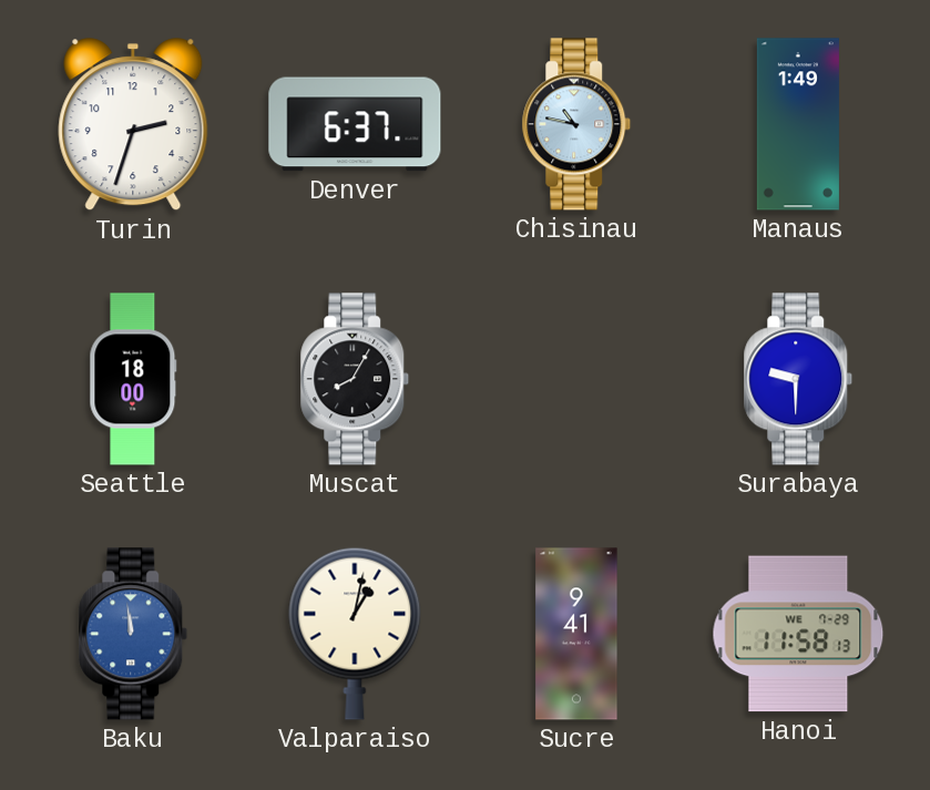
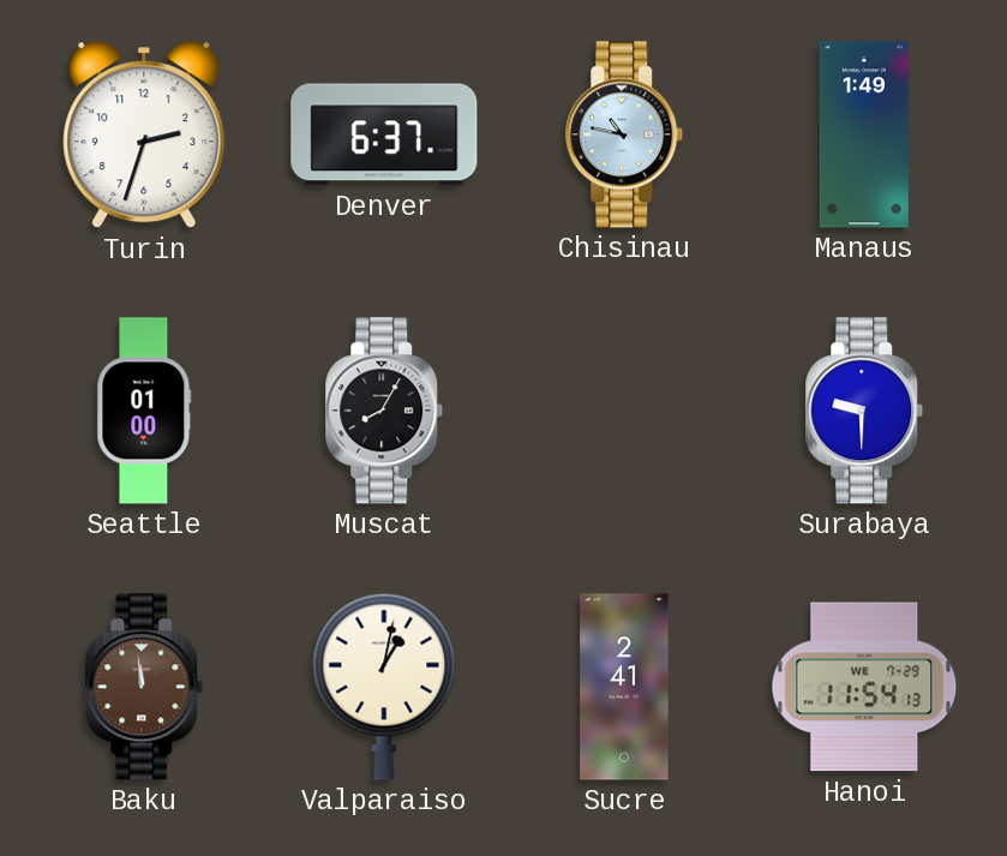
Seattle: 18:00 -> 01:00 (144, 411)
Baku dial: blue -> brown (144, 687)
Sucre: 9:41 -> 2:41 (624, 687)
Hanoi: 11:58 -> 11:54 (864, 687)
